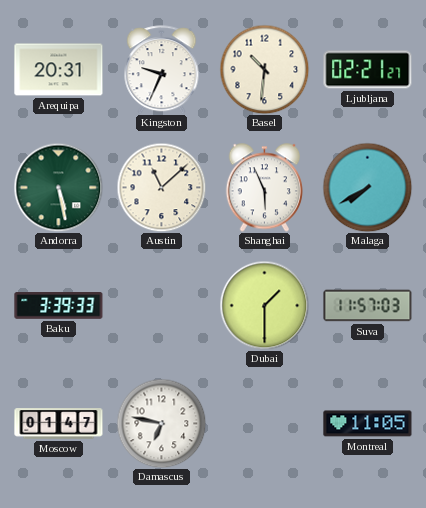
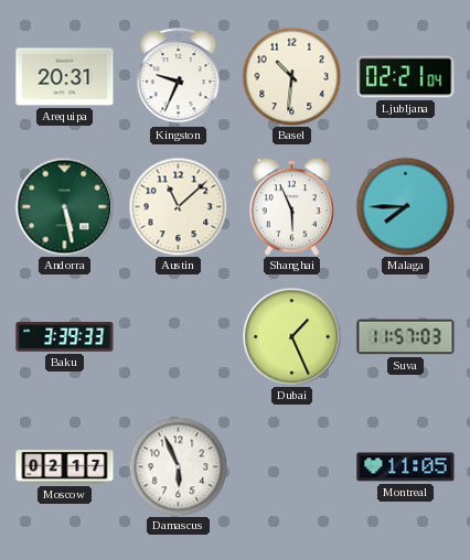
Ljubljana: 02:21:27 -> 02:21:04 (406, 77)
Malaga: 7:40 -> 7:45 (405, 206)
Dubai: 1:30 -> 1:26 (291, 336)
Moscow: 01:47 -> 02:17 (65, 467)
Damascus: 6:47 -> 5:56 (178, 466)
